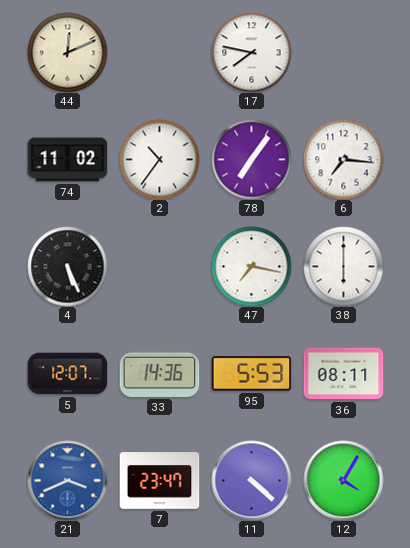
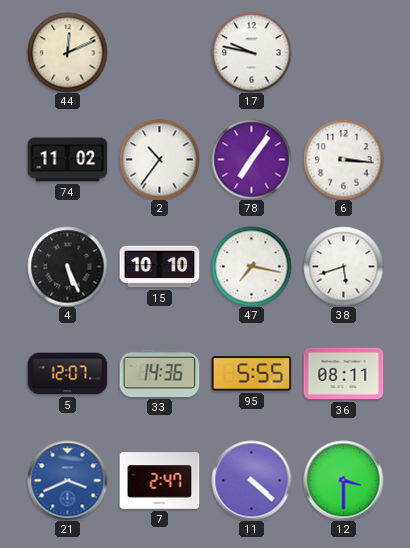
17: 7:47 -> 9:47 (251, 52)
6: 7:16 -> 3:16 (343, 159)
15: none -> 10:10 (159, 267)
38: 6:00 -> 5:42 (343, 266)
95: 5:53 -> 5:55 (251, 374)
7: 23:47 -> 2:47 (159, 481)
12: 4:05 -> 3:30 (343, 480)
